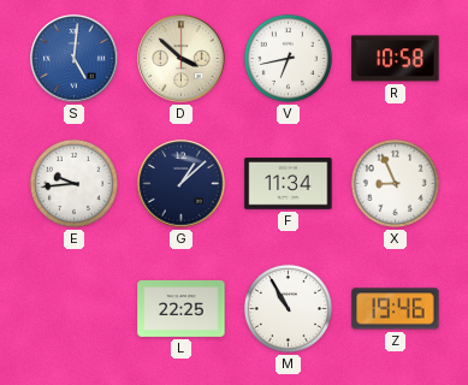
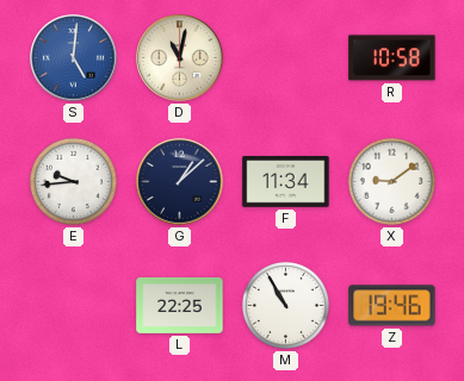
D: 3:52 -> 11:02 (180, 58)
V: 6:43 -> none (288, 58)
X: 8:56 -> 9:09 (391, 181)
